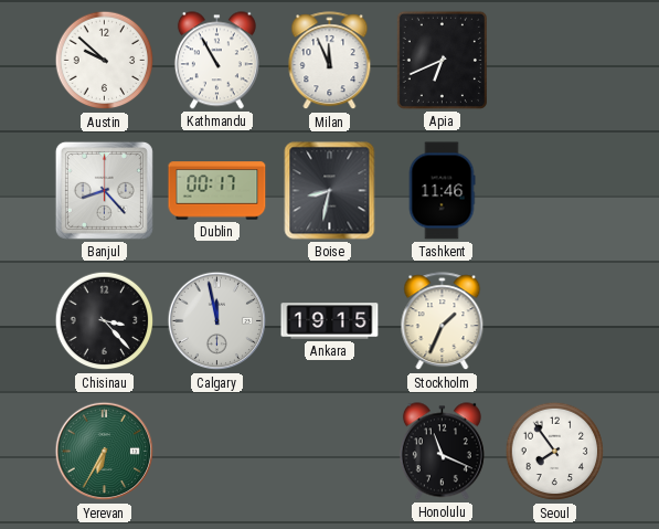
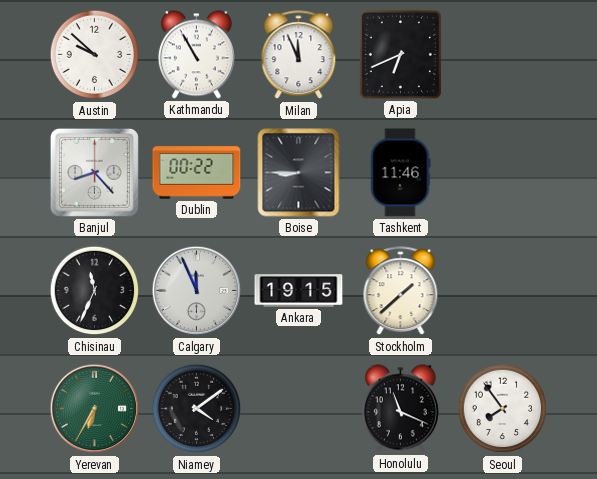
Dublin: 00:17 -> 00:22 (197, 173)
Boise: 8:32 -> 8:45 (299, 173)
Chisinau: 3:23 -> 11:34 (95, 291)
Calgary: 11:58 -> 11:56 (197, 291)
Stockholm: 1:34 -> 1:38 (401, 291)
Niamey: none -> 4:09 (197, 409)
